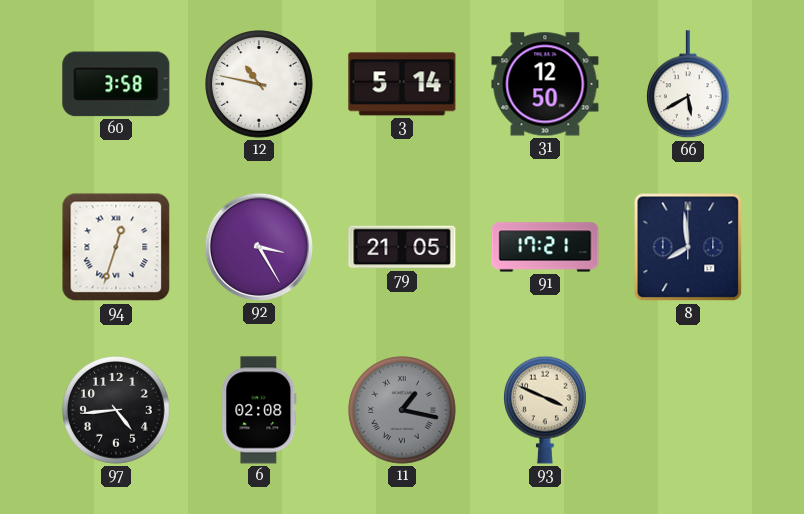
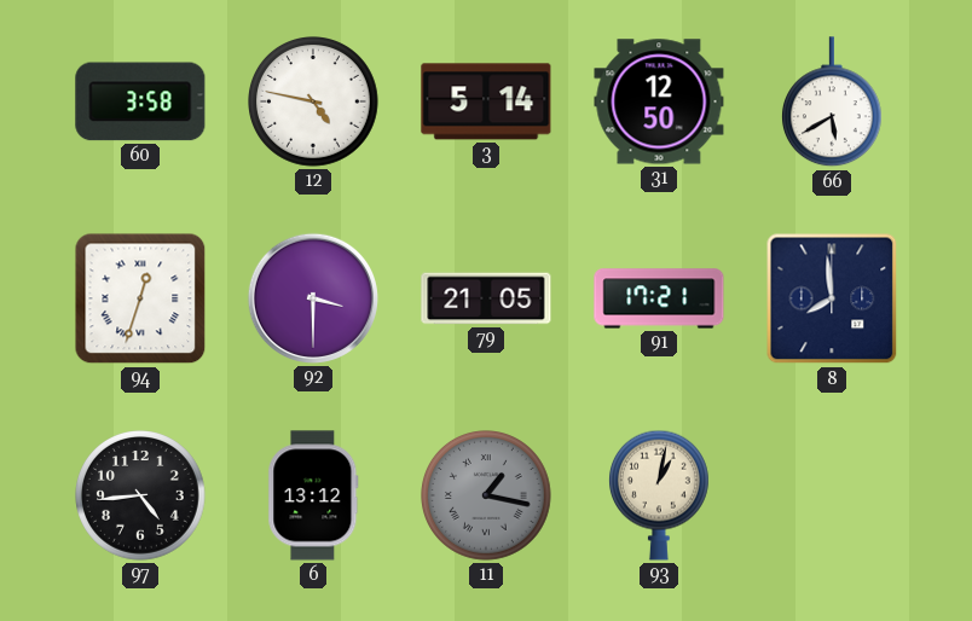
12: 10:47 -> 4:47 (314, 103)
92: 3:25 -> 3:30 (313, 298)
6: 02:08 -> 13:12 (313, 495)
93: 3:49 -> 1:02 (659, 495)
